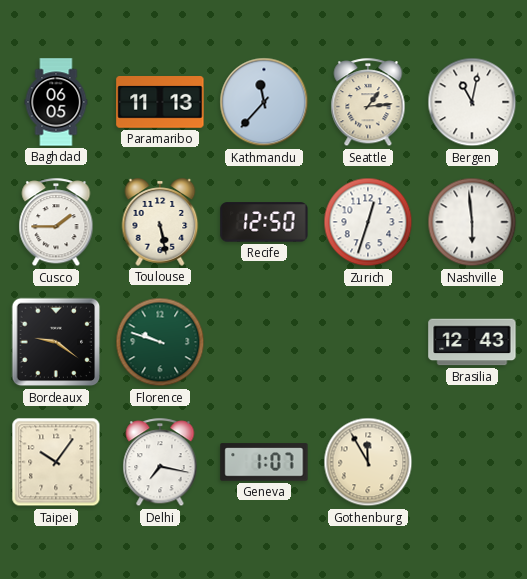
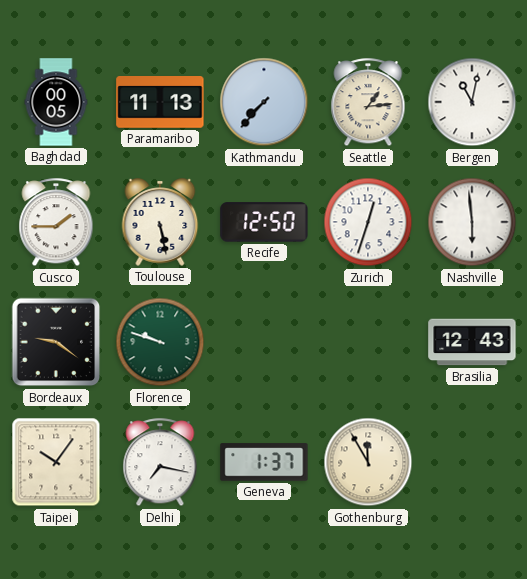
Baghdad: 06:05 -> 00:05 (56, 102)
Kathmandu: 11:37 -> 7:37 (264, 102)
Geneva: 1:07 -> 1:37 (264, 462)
